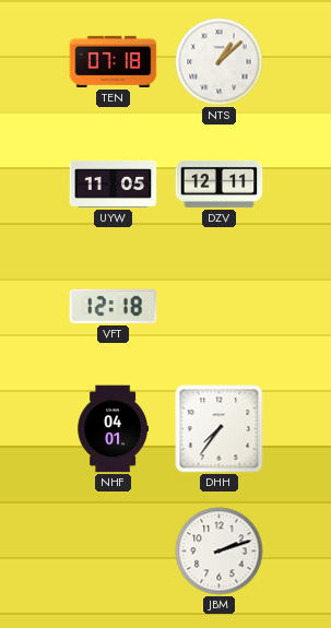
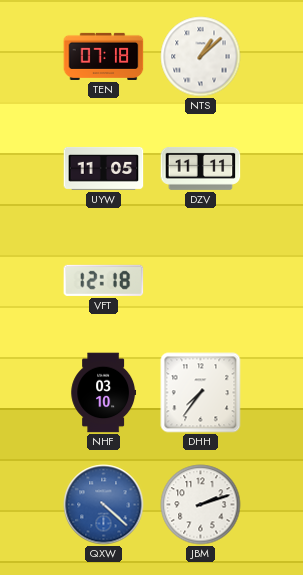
DZV: 12:11 -> 11:11 (201, 168)
NHF: 04:01 -> 03:10 (104, 393)
QXW: none -> 4:22 (104, 505)
